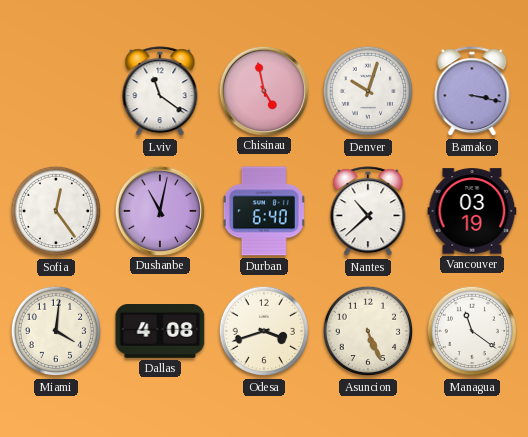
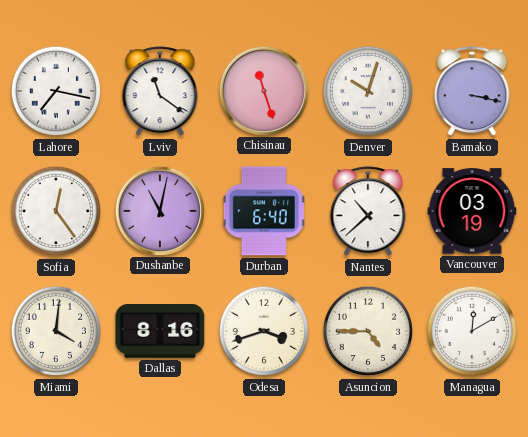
Lahore: none -> 7:17 (56, 91)
Chisinau: 4:58 -> 11:27 (263, 90)
Dallas: 4:08 -> 8:16 (160, 332)
Asuncion: 5:26 -> 4:45 (368, 331)
Managua: 11:21 -> 12:10 (472, 331)
